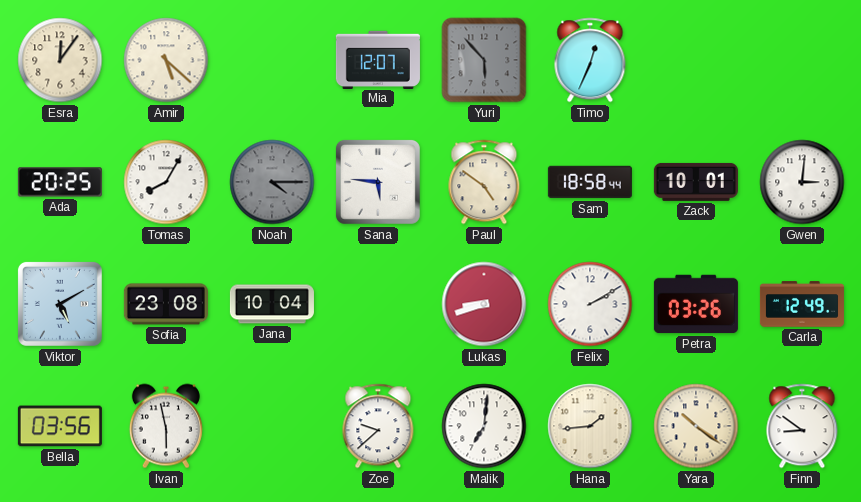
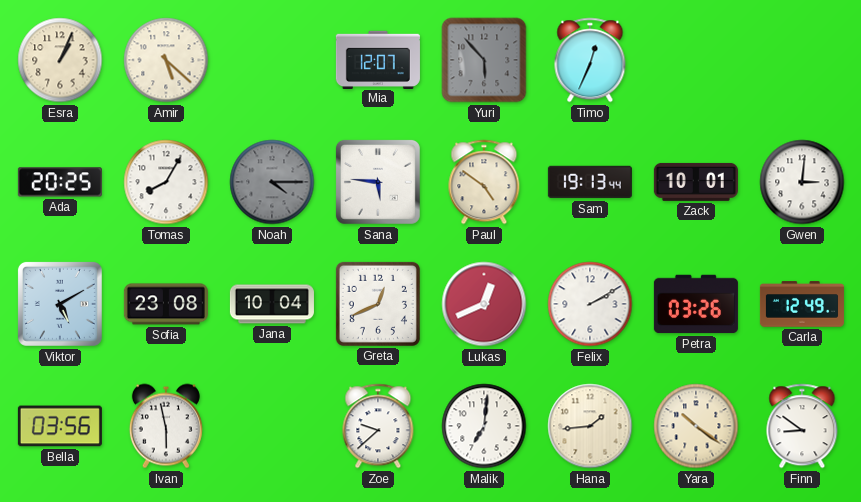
Esra: 12:06 -> 1:04 (60, 60)
Sam: 18:58 -> 19:13 (590, 182)
Greta: none -> 12:41 (378, 304)
Lukas: 8:42 -> 12:41 (484, 304)
